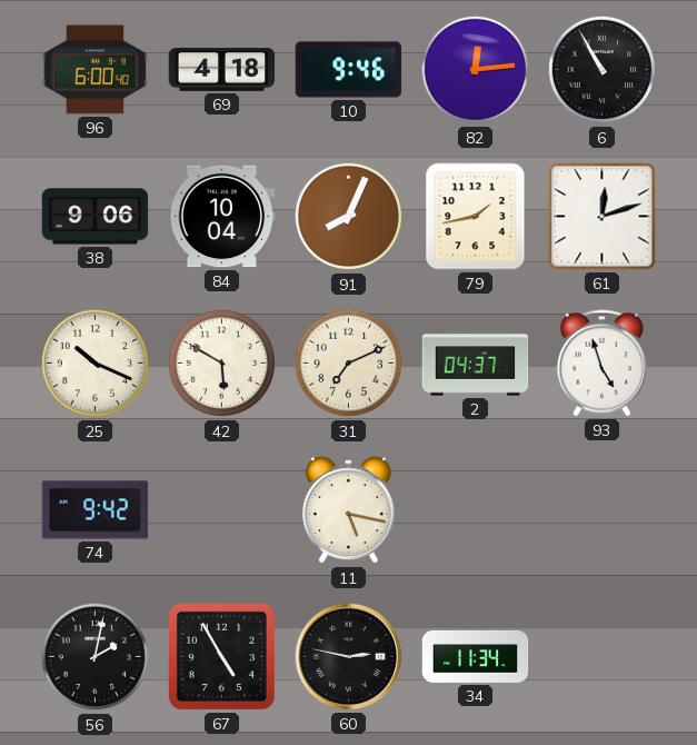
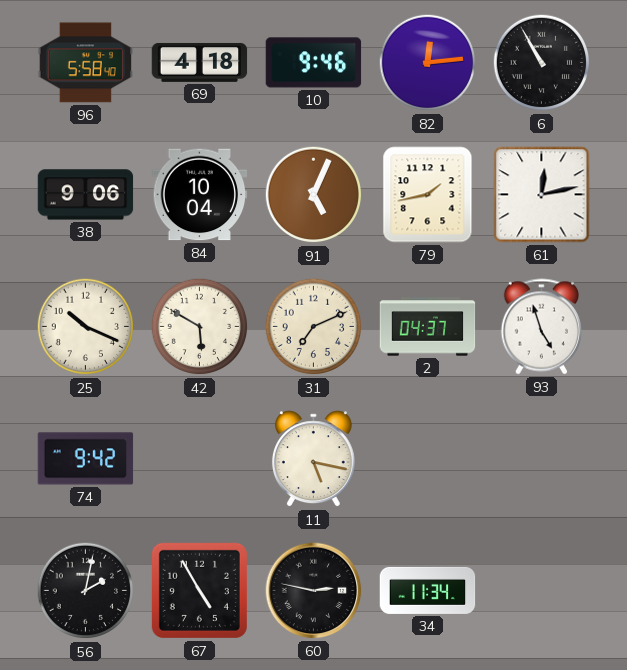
96: 6:00 -> 5:58 (86, 63)
91: 8:04 -> 5:04 (314, 195)
61: 12:12 -> 12:13 (542, 195)
